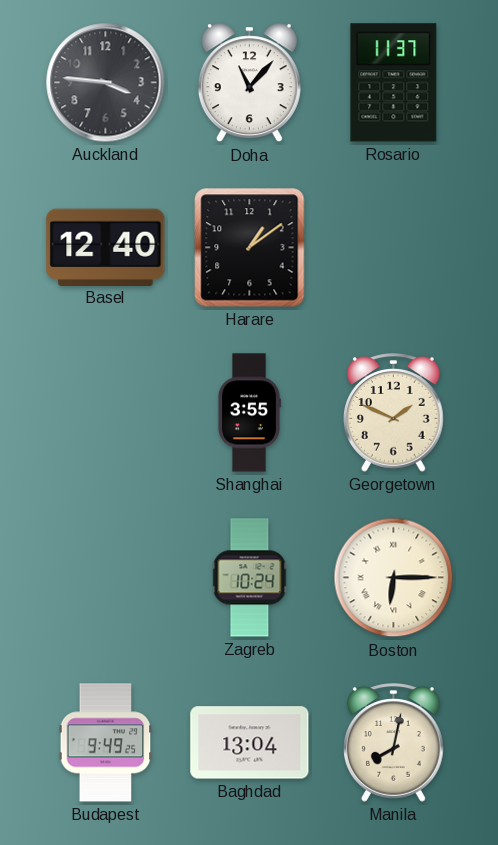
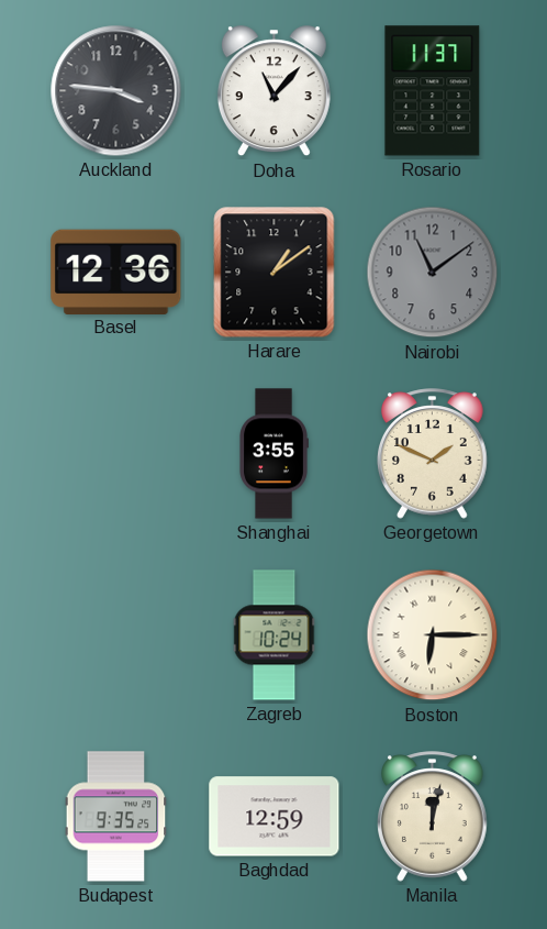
Basel: 12:40 -> 12:36 (116, 272)
Nairobi: none -> 11:09 (433, 273)
Budapest: 9:49 -> 9:35 (116, 817)
Baghdad: 13:04 -> 12:59 (275, 817)
Manila: 8:02 -> 12:02 (433, 817)
